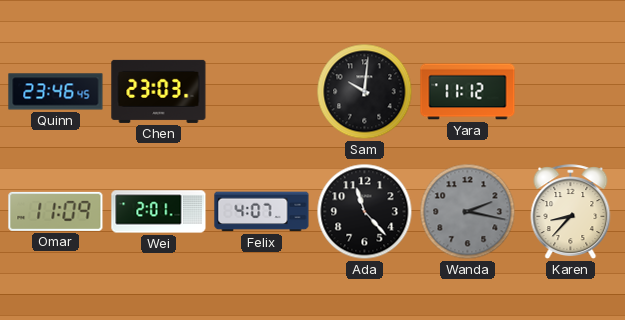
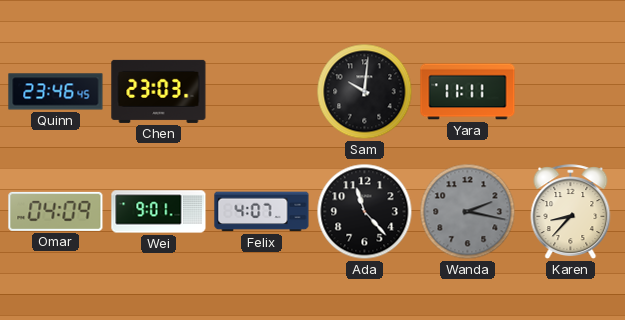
Yara: 11:12 -> 11:11 (468, 92)
Omar: 11:09 -> 04:09 (56, 211)
Wei: 2:01 -> 9:01 (159, 212)
